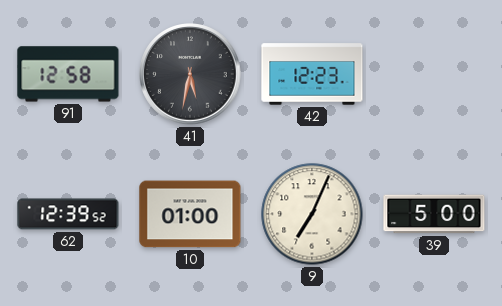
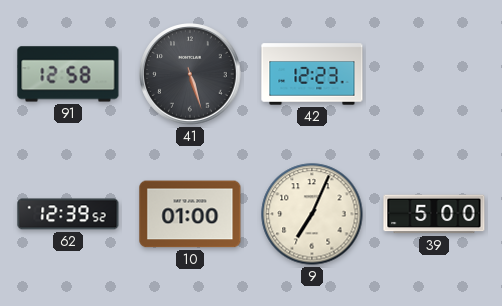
41: 5:32 -> 5:27 (190, 74)
